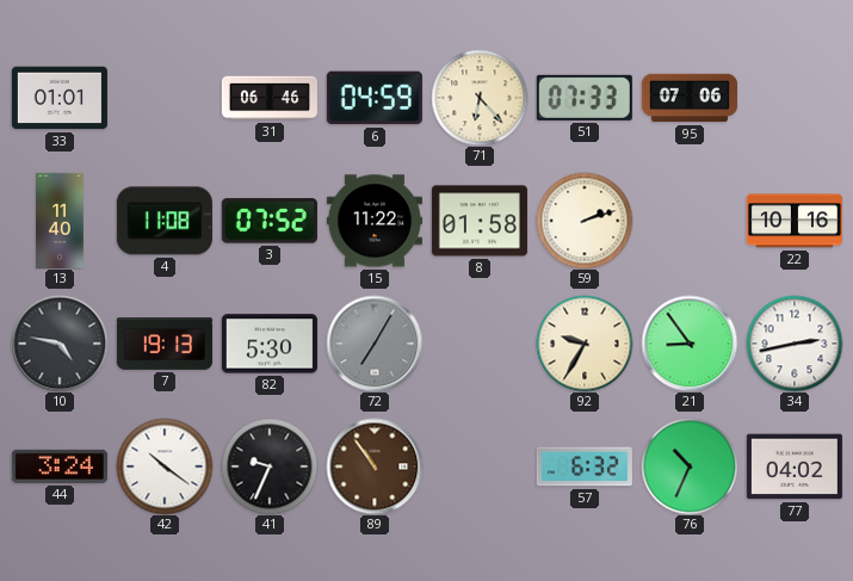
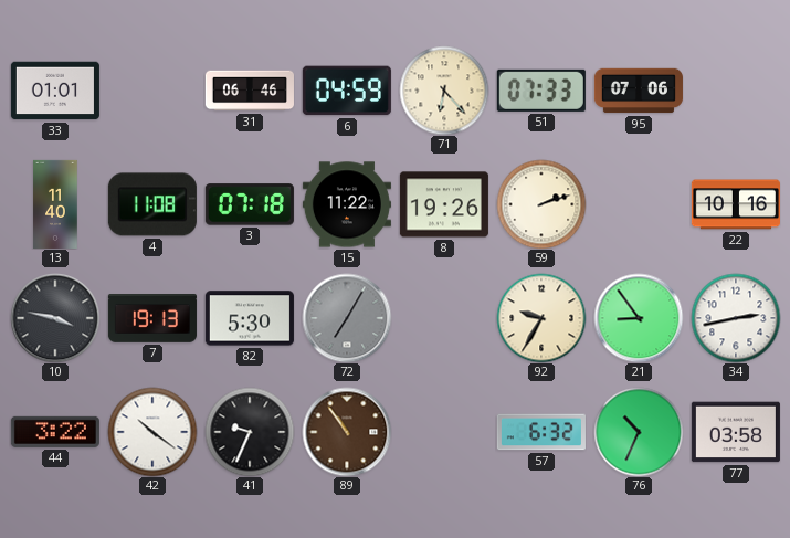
3: 07:52 -> 07:18 (250, 204)
8: 01:58 -> 19:26 (444, 204)
10: 4:47 -> 3:47 (55, 318)
44: 3:24 -> 3:22 (55, 432)
77: 04:02 -> 03:58 (736, 432)
